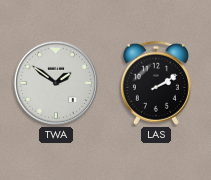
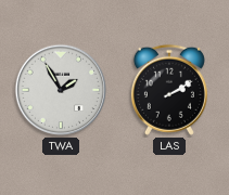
TWA: 1:51 -> 1:55 (61, 90)
